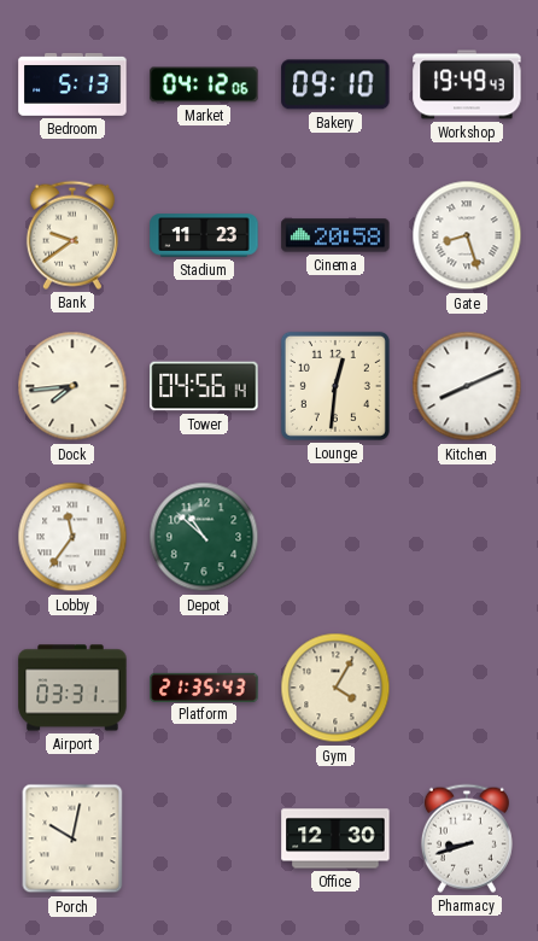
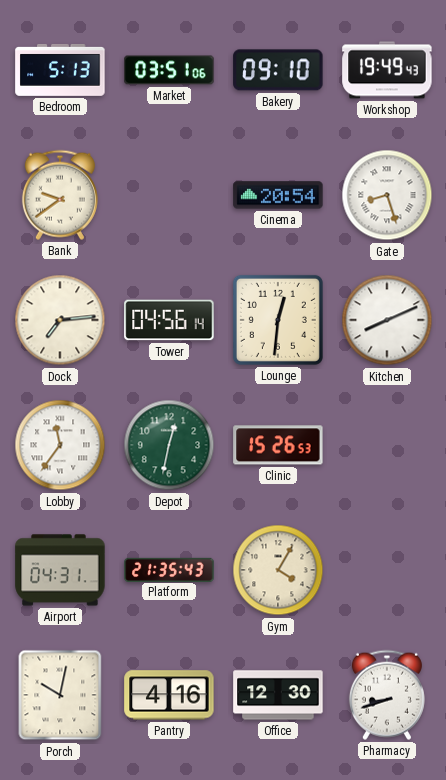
Market: 04:12 -> 03:51 (169, 70)
Stadium: 11:23 -> none (204, 235)
Cinema: 20:58 -> 20:54 (278, 195)
Dock: 7:44 -> 7:14 (60, 320)
Depot: 10:52 -> 12:32 (169, 445)
Clinic: none -> 15:26 (278, 445)
Airport: 03:31 -> 04:31 (60, 570)
Pantry: none -> 4:16 (169, 695)
